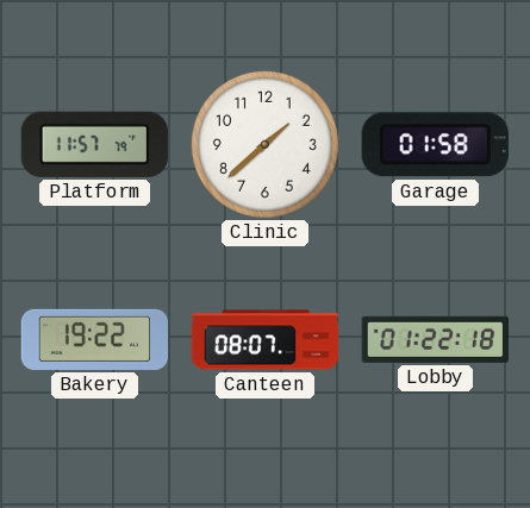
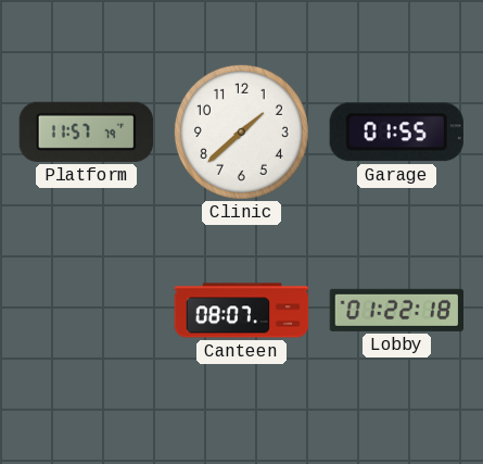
Garage: 01:58 -> 01:55 (396, 133)
Bakery: 19:22 -> none (95, 339)
